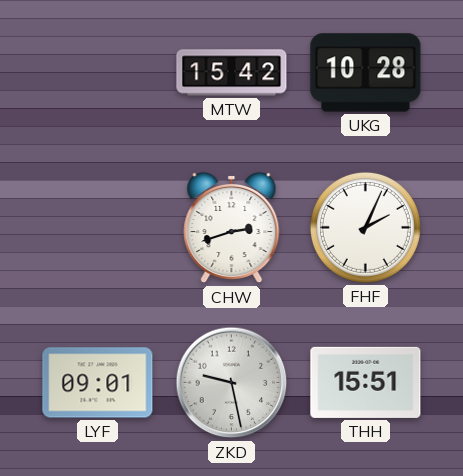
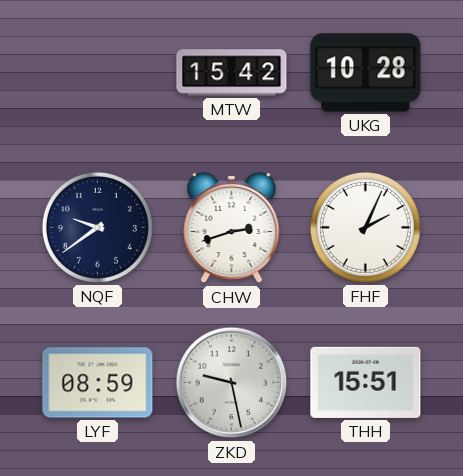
NQF: none -> 9:39 (97, 227)
LYF: 09:01 -> 08:59 (98, 383)
